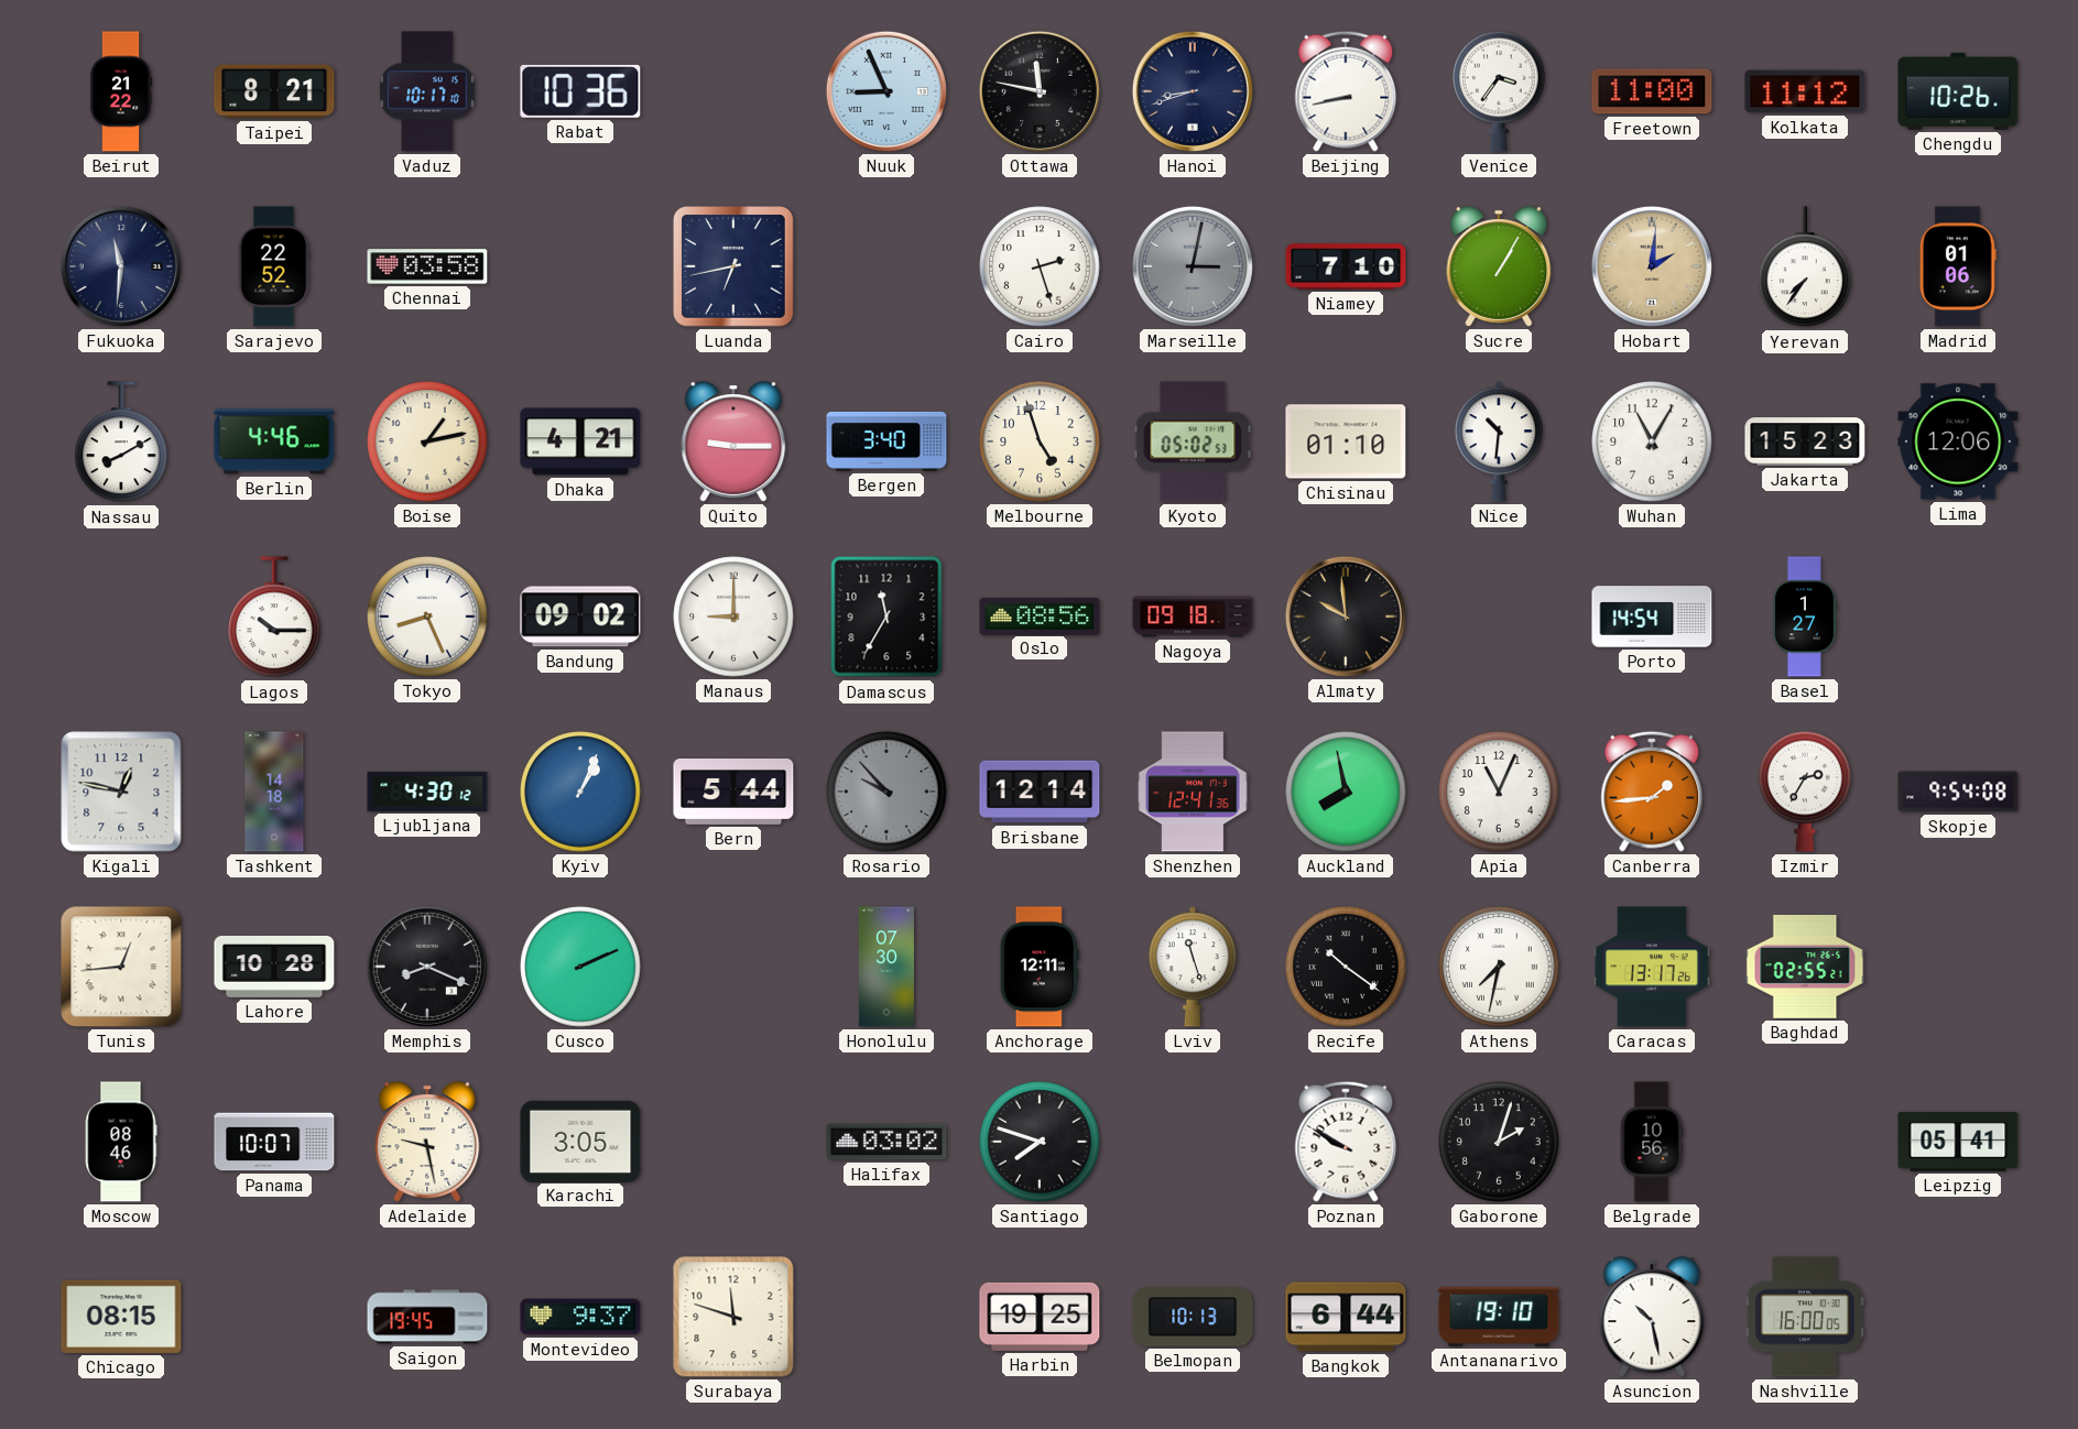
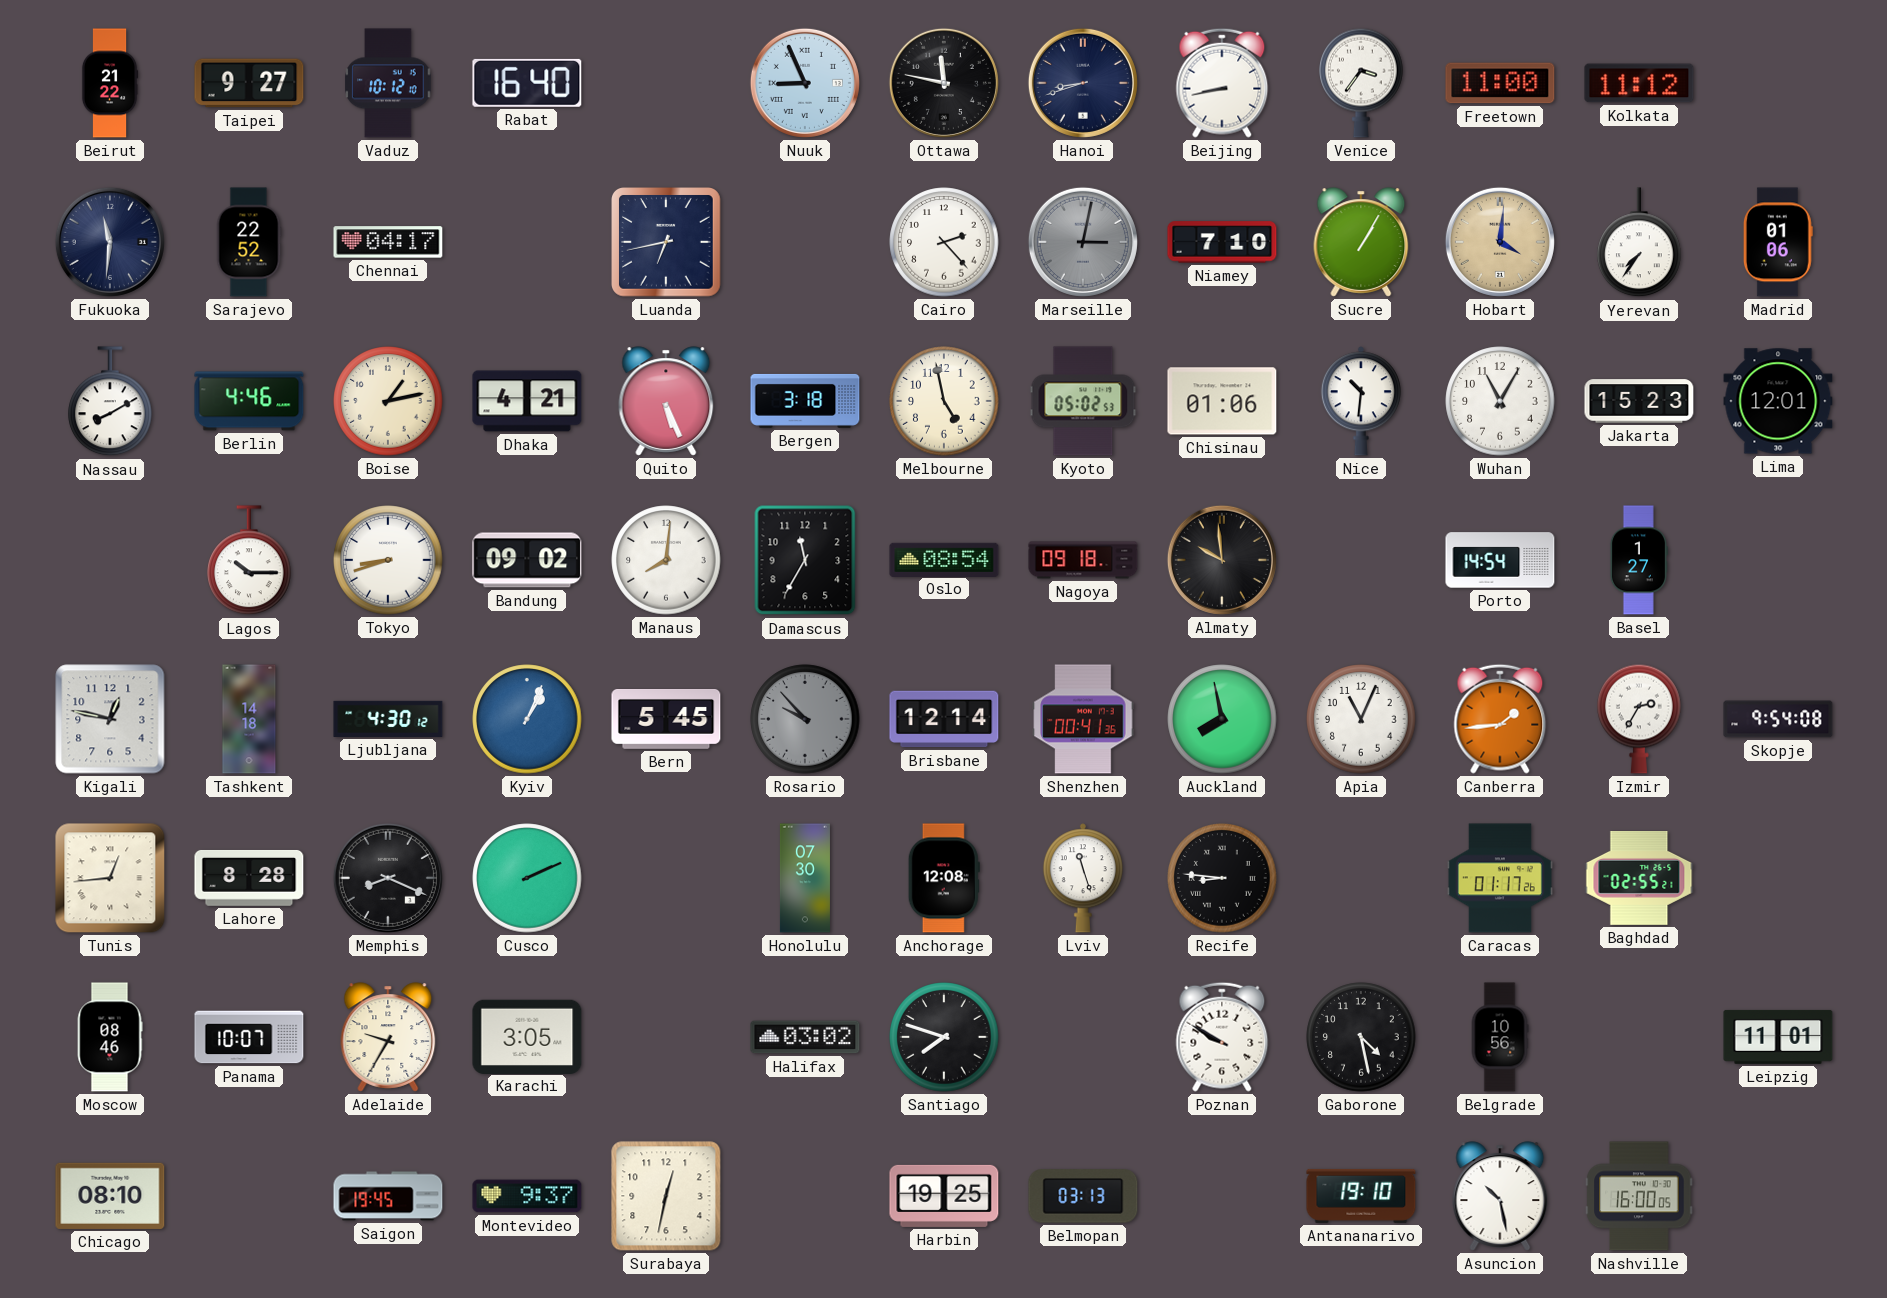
Taipei: 8:21 -> 9:27 (249, 83)
Vaduz: 10:17 -> 10:12 (388, 83)
Rabat: 10:36 -> 16:40 (527, 83)
Chengdu: 10:26 -> none (1958, 91)
Chennai: 03:58 -> 04:17 (388, 242)
Cairo: 2:27 -> 2:23 (944, 242)
Hobart: 2:01 -> 4:01 (1500, 242)
Quito: 9:15 -> 5:26 (666, 401)
Bergen: 3:40 -> 3:18 (805, 401)
Melbourne: 4:57 -> 4:58 (944, 401)
Chisinau: 01:10 -> 01:06 (1222, 401)
Lima: 12:06 -> 12:01 (1778, 401)
Tokyo: 8:26 -> 8:42 (388, 560)
Manaus: 9:00 -> 8:01 (666, 560)
Oslo: 08:56 -> 08:54 (944, 559)
Bern: 5:44 -> 5:45 (666, 720)
Shenzhen: 12:41 -> 00:41 (1083, 719)
Lahore: 10:28 -> 8:28 (249, 878)
Anchorage: 12:11 -> 12:08 (944, 878)
Recife: 10:21 -> 8:46 (1222, 878)
Athens: 7:32 -> none (1499, 967)
Caracas: 13:17 -> 01:17 (1500, 878)
Adelaide: 9:28 -> 9:35 (388, 1037)
Gaborone: 2:03 -> 4:28 (1361, 1037)
Leipzig: 05:41 -> 11:01 (1778, 1037)
Chicago: 08:15 -> 08:10 (110, 1196)
Surabaya: 11:48 -> 12:32 (666, 1196)
Belmopan: 10:13 -> 03:13 (1083, 1196)
Bangkok: 6:44 -> none (1346, 1317)
